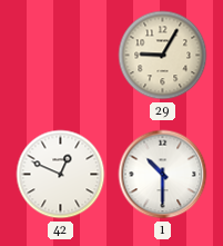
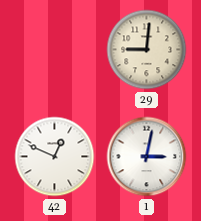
29: 9:05 -> 9:01 (147, 50)
1: 10:30 -> 3:02 (147, 157)
